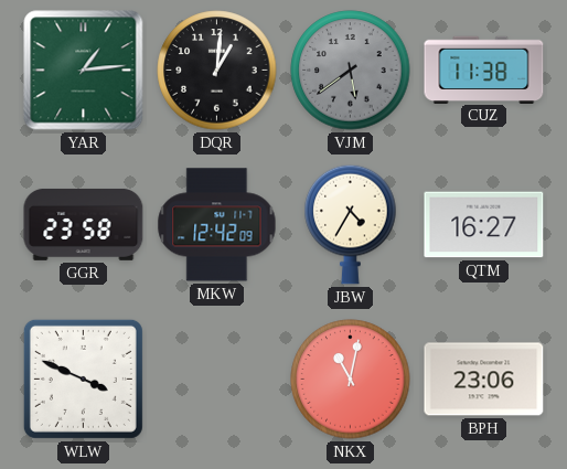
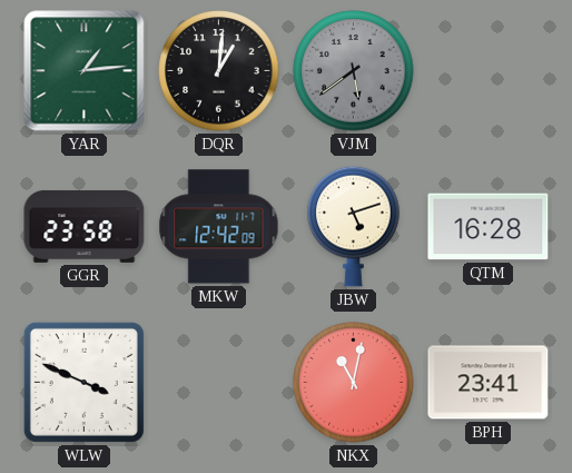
CUZ: 11:38 -> none (484, 70)
JBW: 4:35 -> 5:12 (354, 226)
QTM: 16:27 -> 16:28 (489, 227)
BPH: 23:06 -> 23:41 (489, 383)
